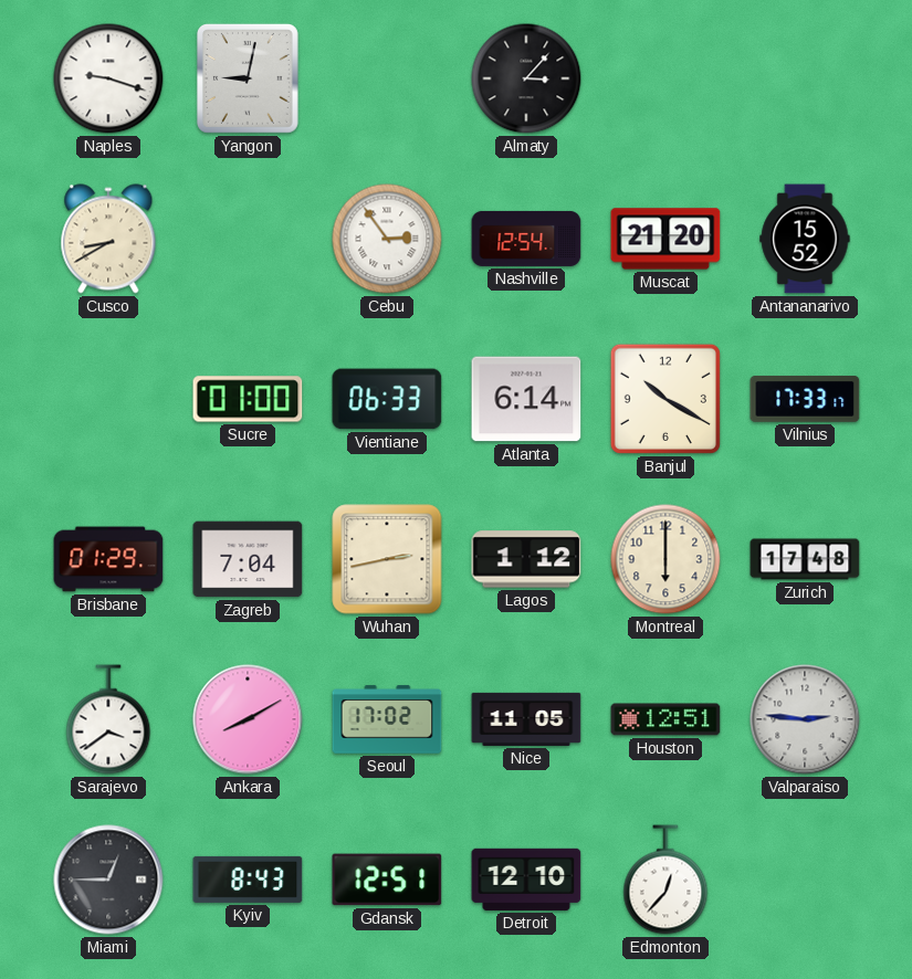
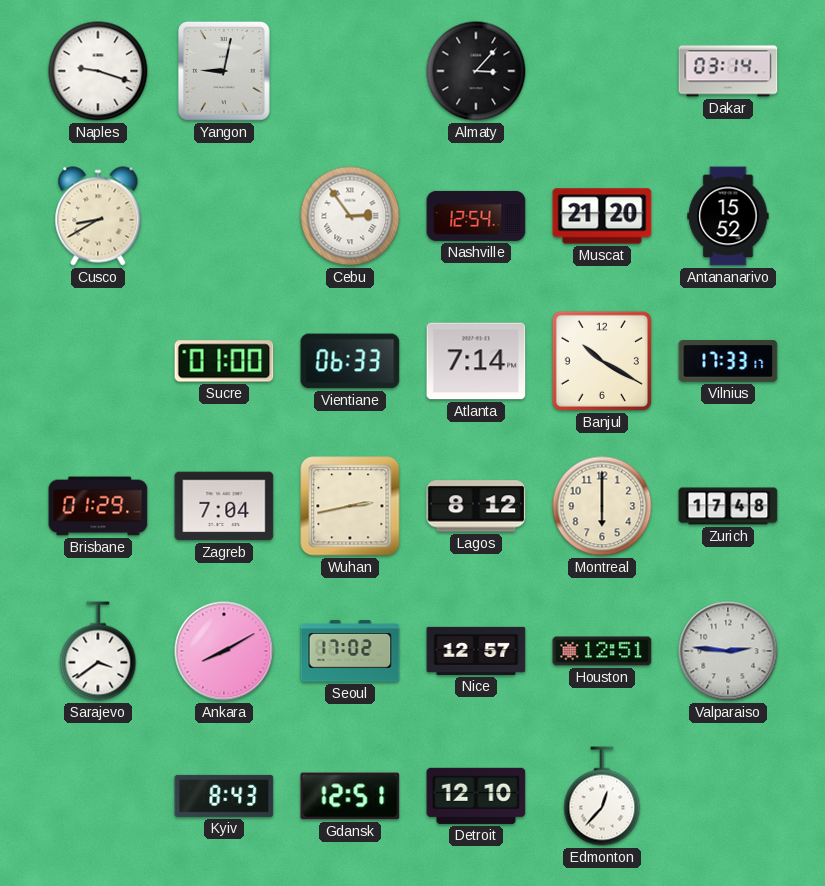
Dakar: none -> 03:14 (728, 71)
Atlanta: 6:14 -> 7:14 (476, 361)
Lagos: 1:12 -> 8:12 (476, 506)
Nice: 11:05 -> 12:57 (476, 651)
Miami: 12:45 -> none (108, 880)
